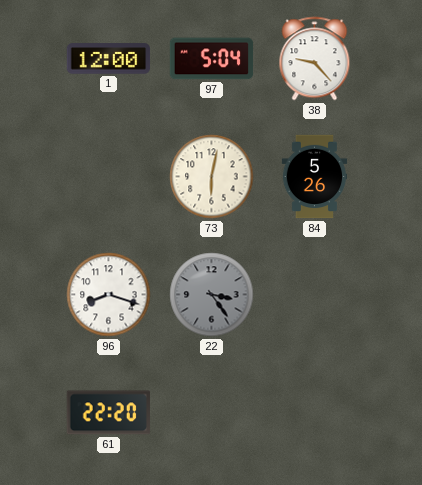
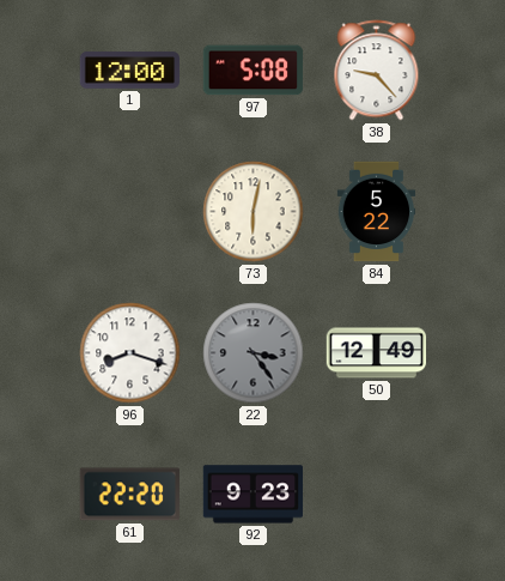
97: 5:04 -> 5:08 (254, 71)
84: 5:26 -> 5:22 (377, 212)
50: none -> 12:49 (377, 353)
92: none -> 9:23 (254, 495)
